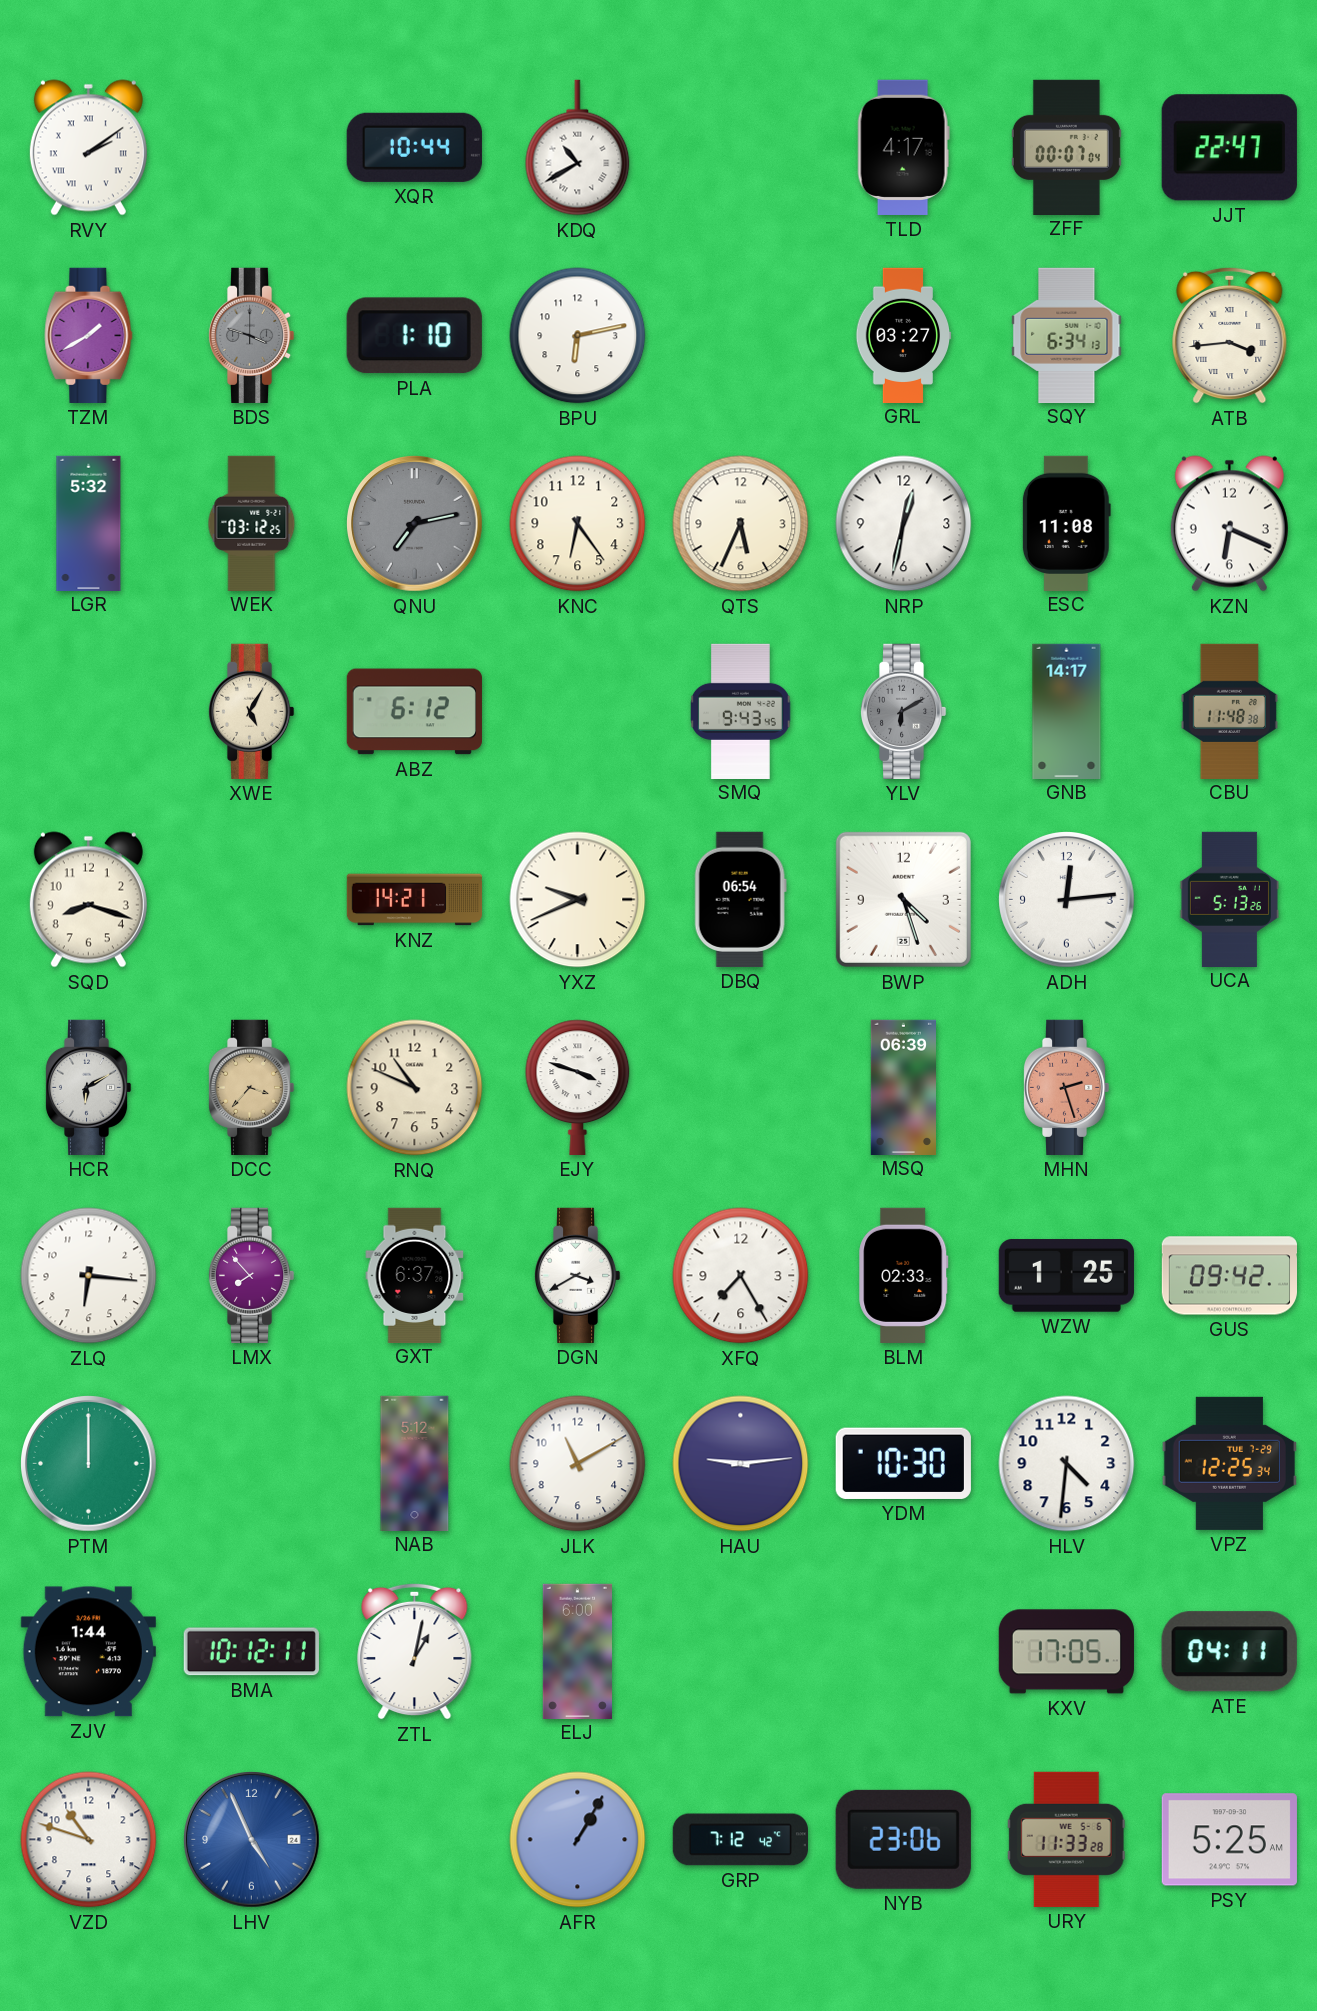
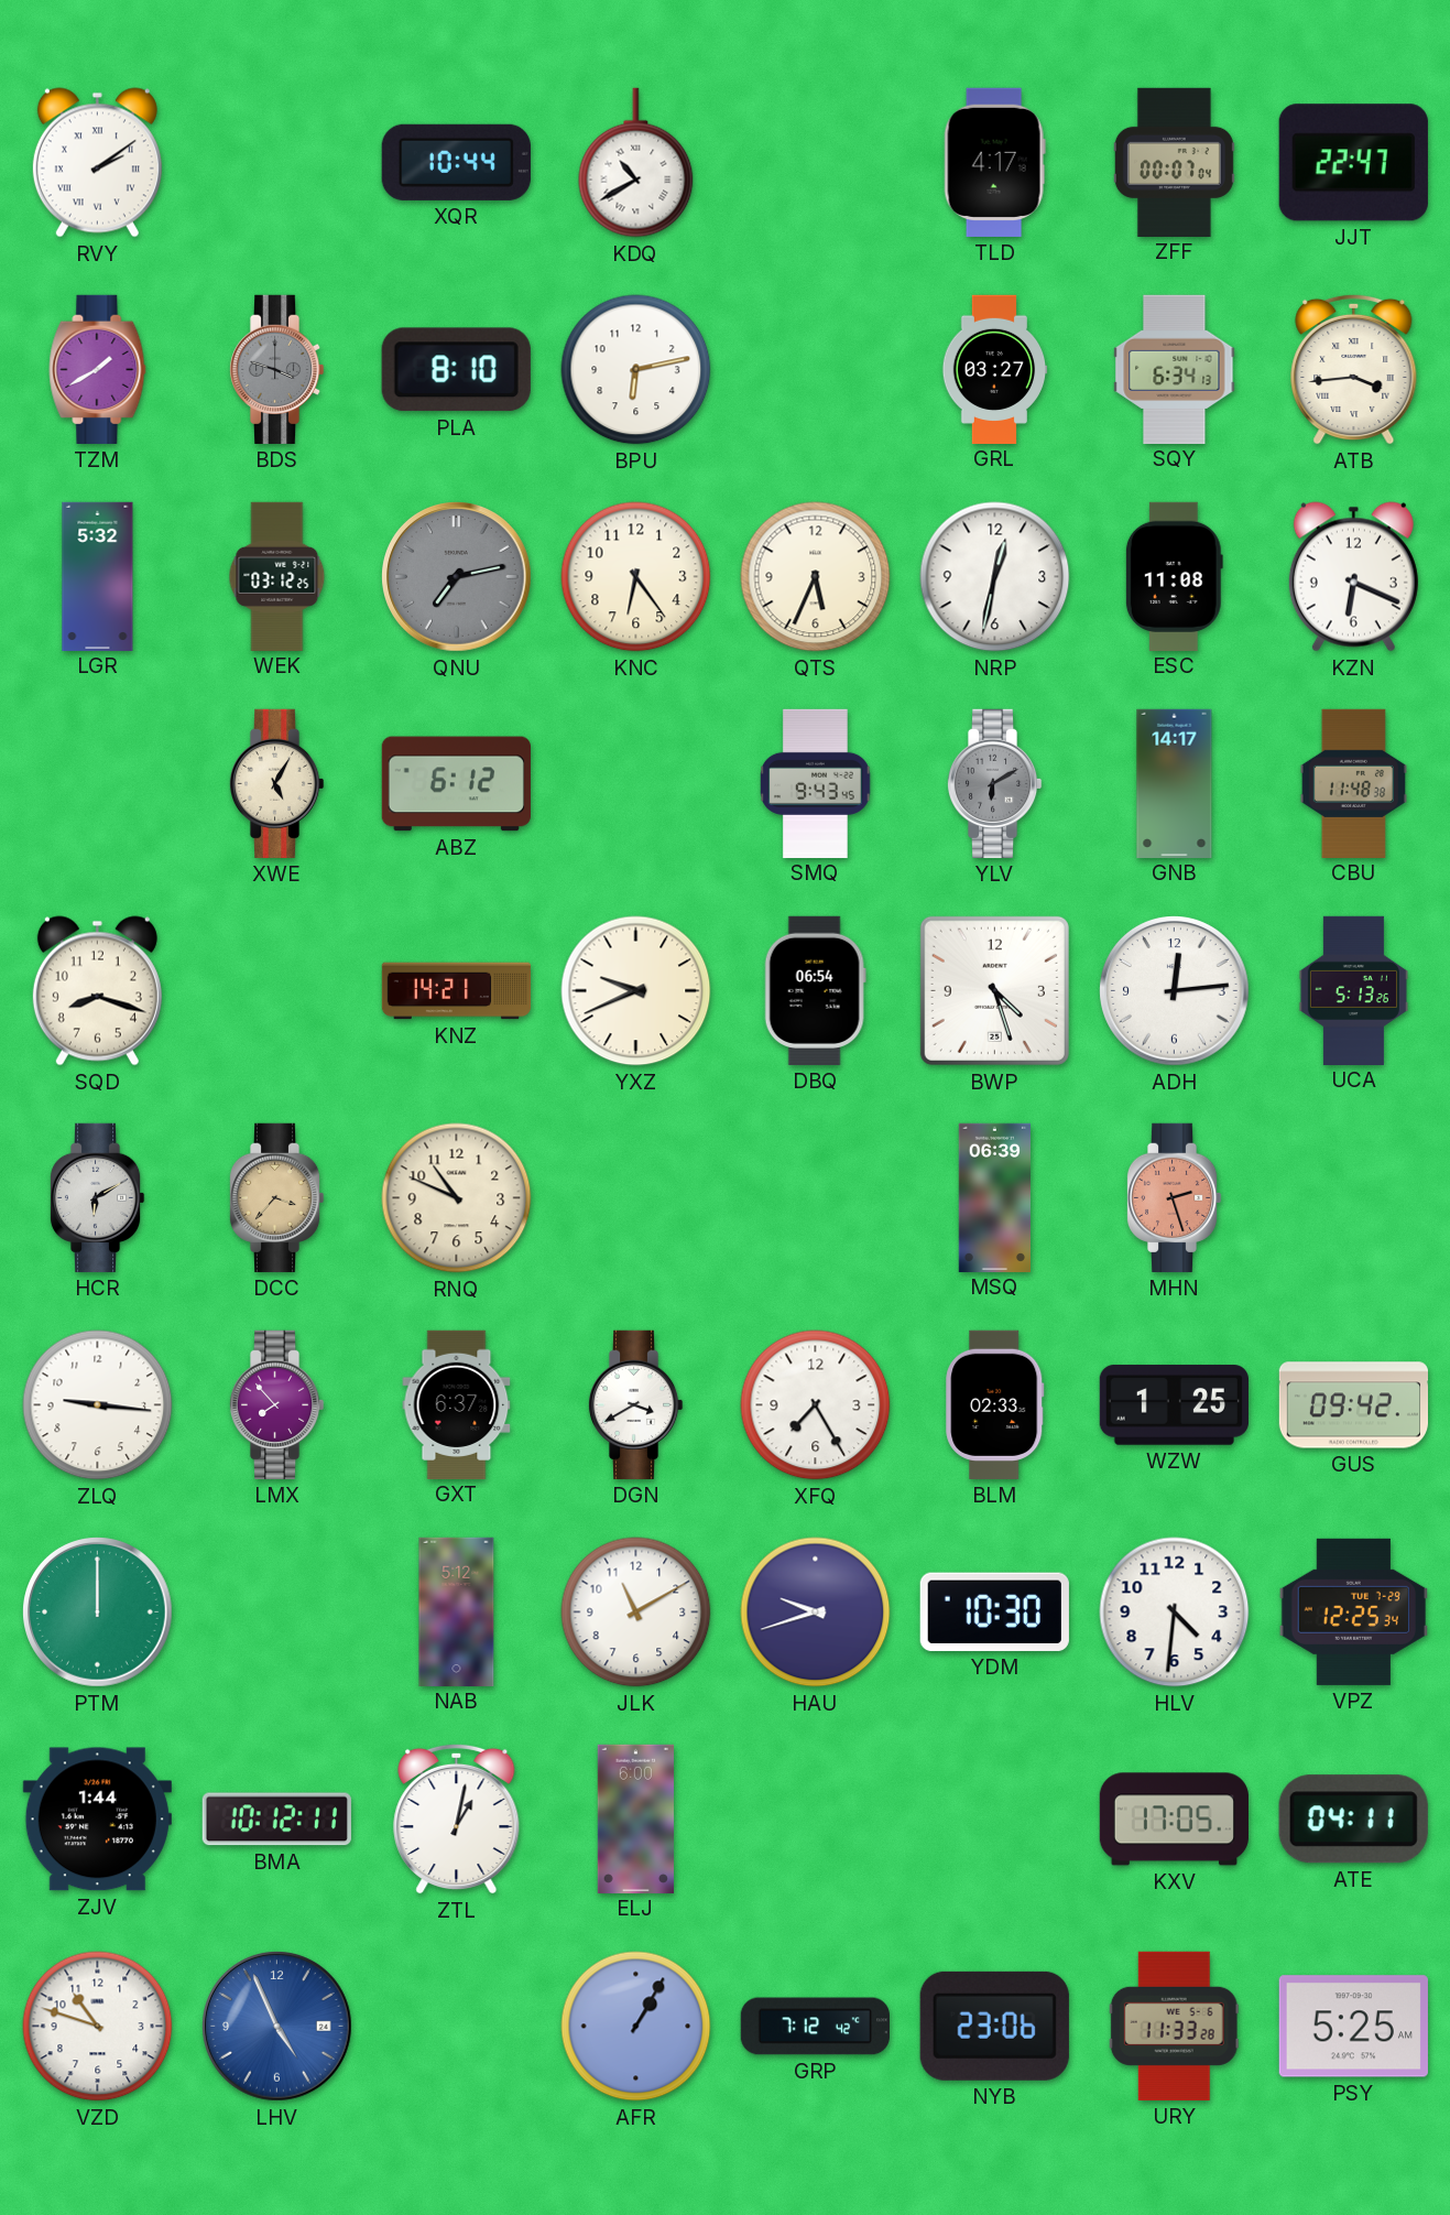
PLA: 1:10 -> 8:10 (456, 370)
EJY: 3:48 -> none (578, 1087)
ZLQ: 6:16 -> 9:16 (98, 1405)
HAU: 9:14 -> 9:42 (816, 1613)
